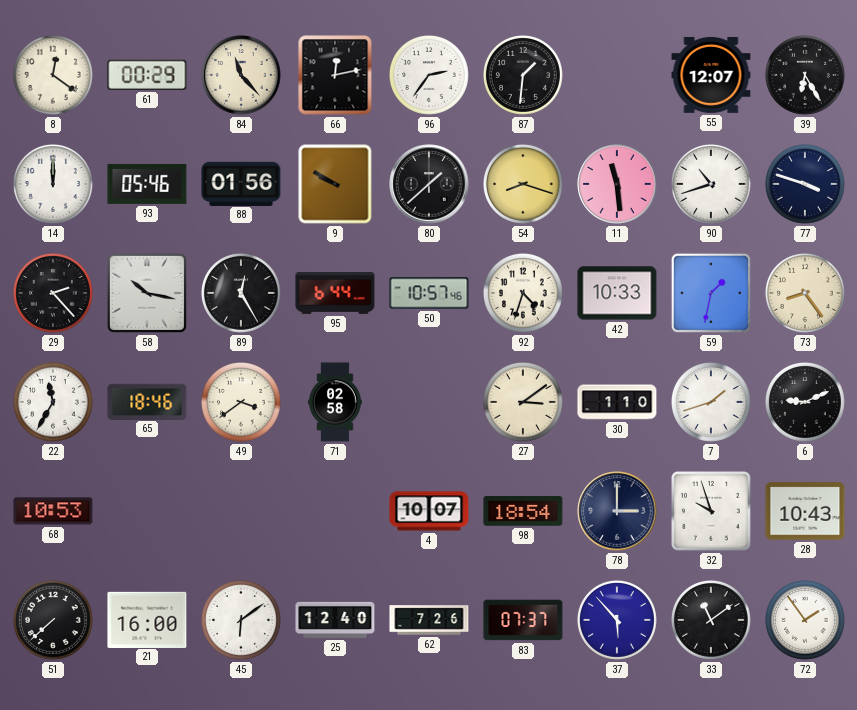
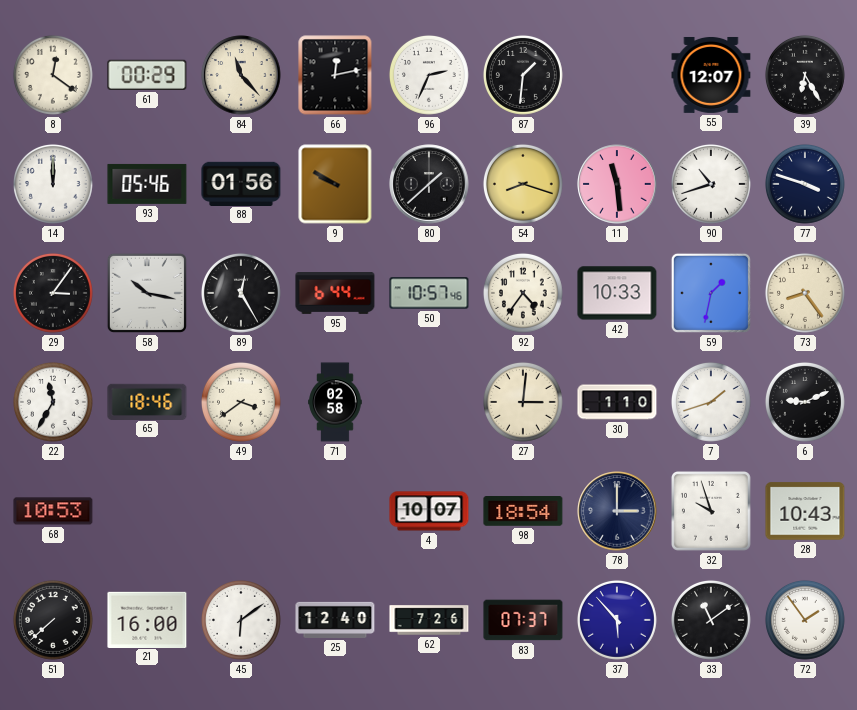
96: 2:36 -> 2:34 (429, 75)
29: 2:23 -> 3:06 (53, 293)
92: 4:33 -> 4:36 (523, 293)
27: 3:09 -> 3:01 (523, 402)
